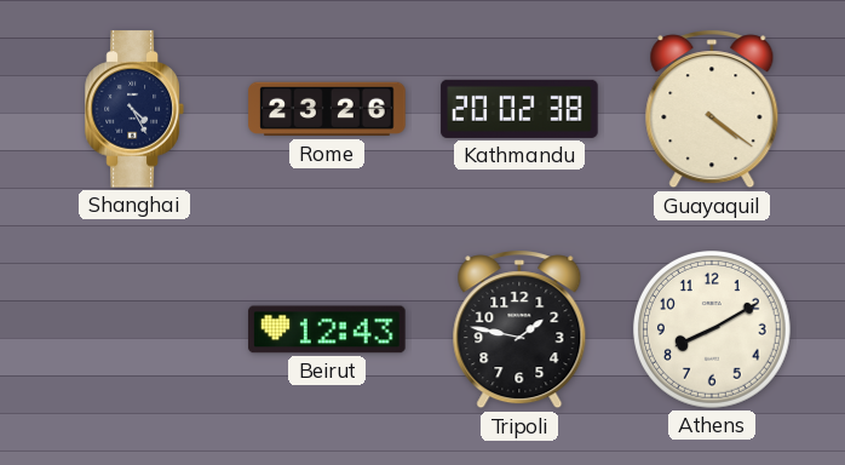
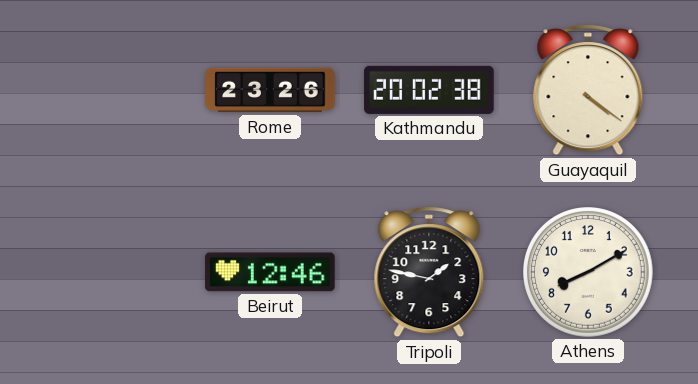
Shanghai: 4:25 -> none (134, 109)
Beirut: 12:43 -> 12:46 (270, 272)
